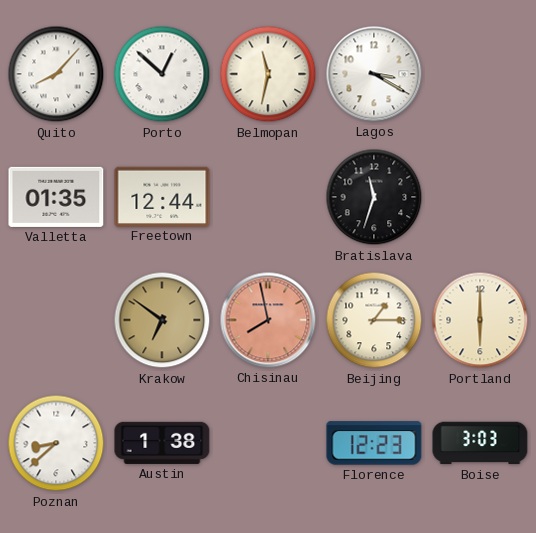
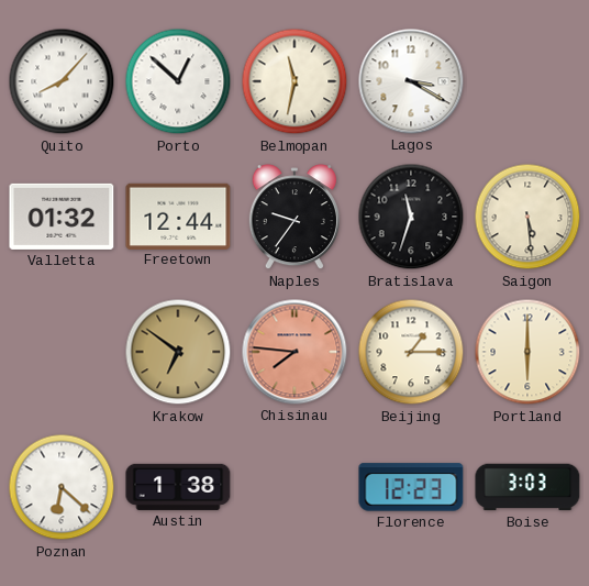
Valletta: 01:35 -> 01:32 (62, 217)
Naples: none -> 9:36 (294, 218)
Saigon: none -> 5:29 (527, 217)
Chisinau: 7:58 -> 7:46 (294, 352)
Poznan: 8:38 -> 6:22 (62, 487)
